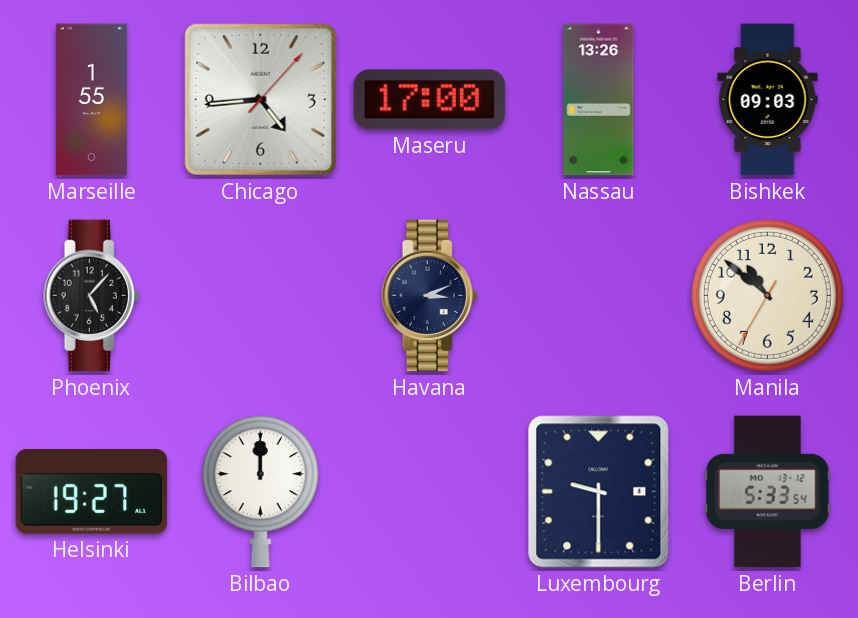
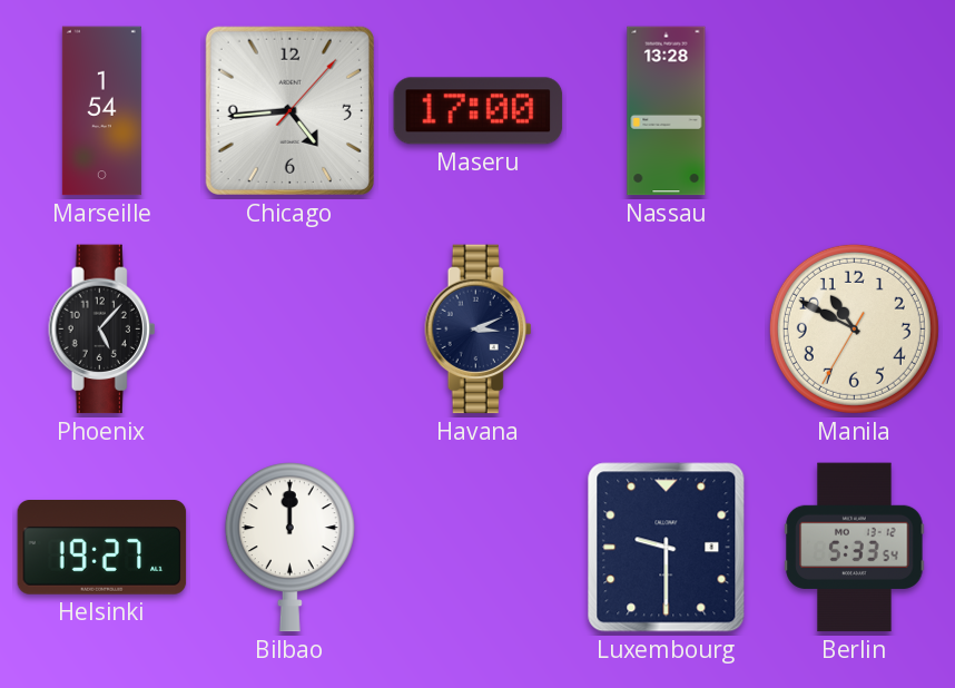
Marseille: 1:55 -> 1:54 (101, 111)
Nassau: 13:26 -> 13:28 (667, 111)
Bishkek: 09:03 -> none (768, 100)
Manila: 10:51 -> 10:49 (854, 328)
